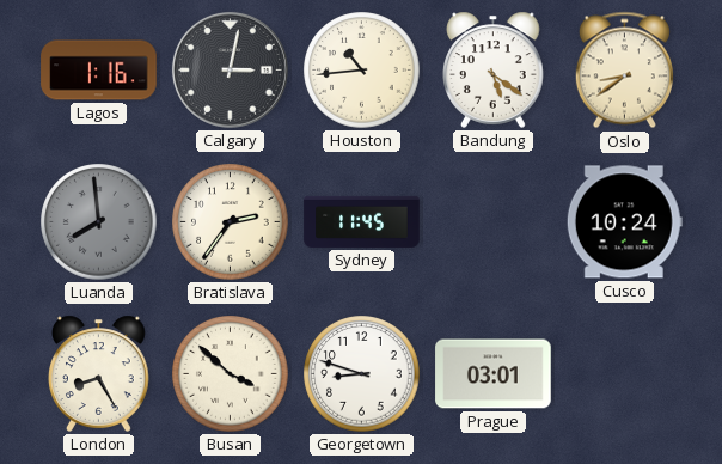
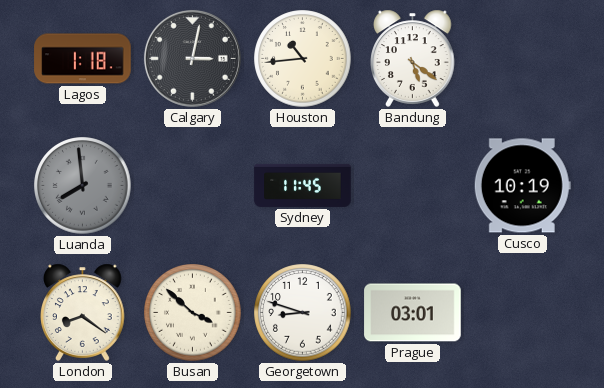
Lagos: 1:16 -> 1:18 (83, 59)
Oslo: 8:39 -> none (624, 71)
Bratislava: 2:36 -> none (231, 222)
Cusco: 10:24 -> 10:19 (522, 186)
London: 8:25 -> 8:21 (83, 312)
